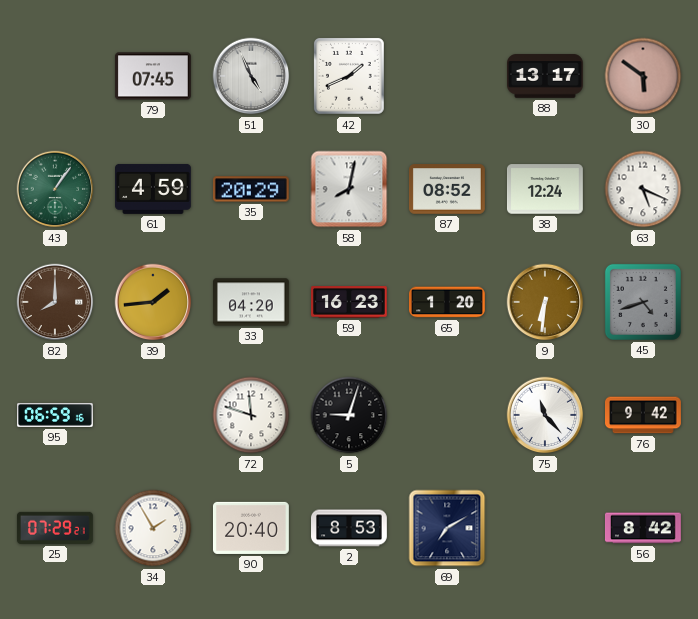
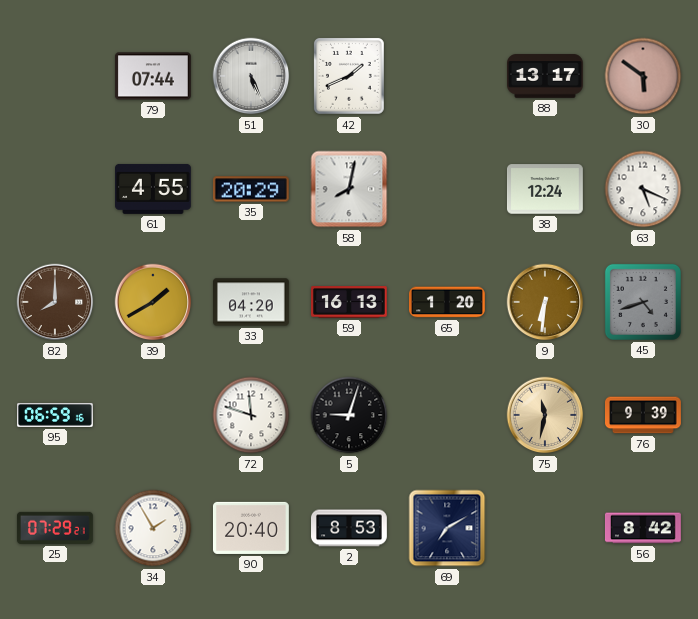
79: 07:45 -> 07:44 (153, 76)
51: 4:56 -> 5:26 (251, 76)
43: 1:06 -> none (55, 189)
61: 4:59 -> 4:55 (154, 189)
87: 08:52 -> none (447, 189)
39: 1:44 -> 1:40 (153, 302)
59: 16:23 -> 16:13 (350, 302)
75: 11:23 -> 11:32 (545, 415)
75 dial: white -> champagne (545, 415)
76: 9:42 -> 9:39 (644, 415)
